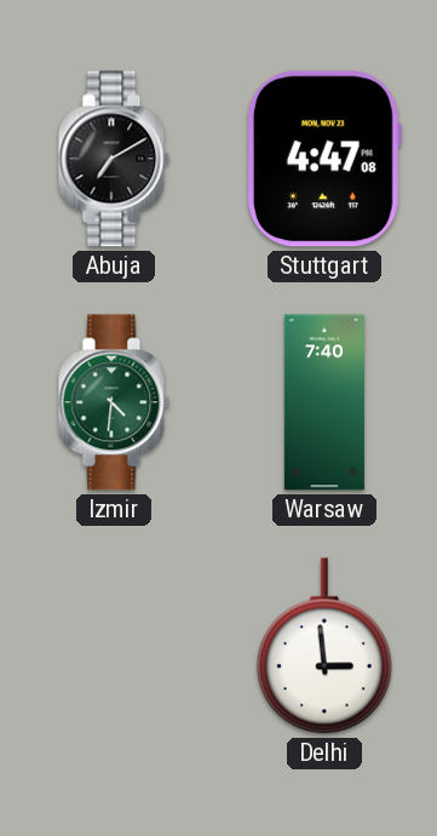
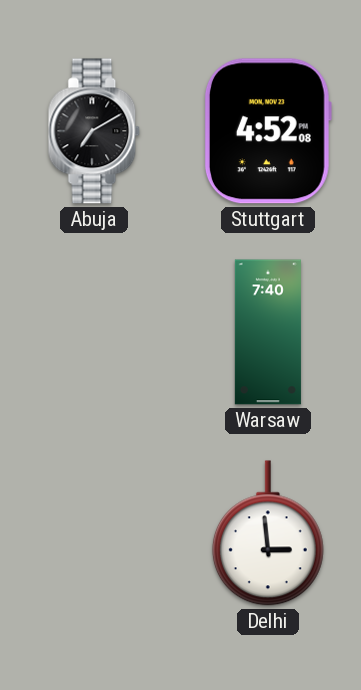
Stuttgart: 4:47 -> 4:52 (268, 131)
Izmir: 4:31 -> none (114, 402)
